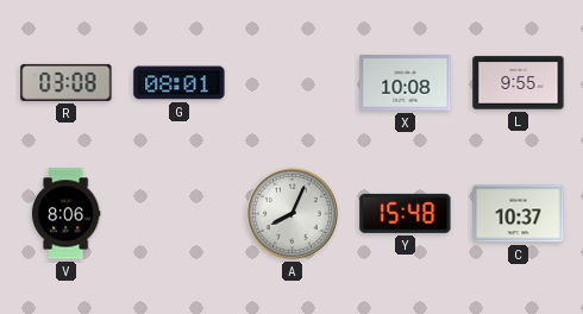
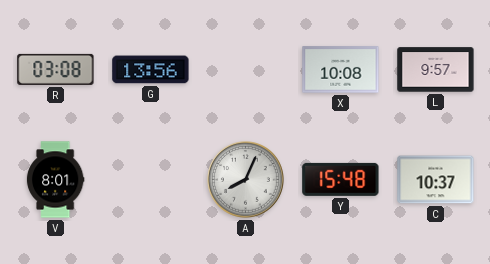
G: 08:01 -> 13:56 (151, 70)
L: 9:55 -> 9:57 (436, 70)
V: 8:06 -> 8:01 (55, 180)
